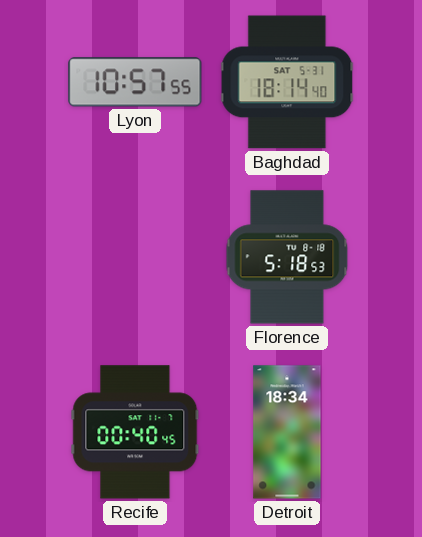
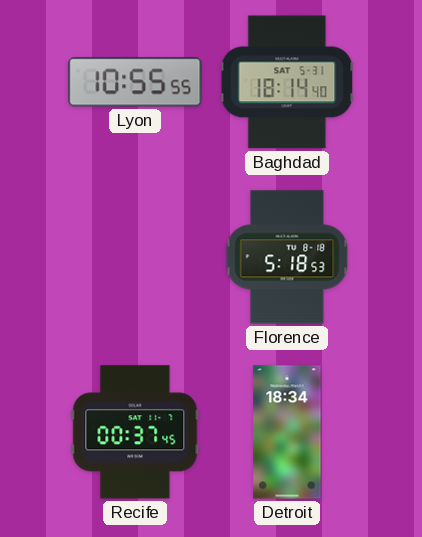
Lyon: 10:57 -> 10:55 (135, 82)
Recife: 00:40 -> 00:37 (135, 432)
